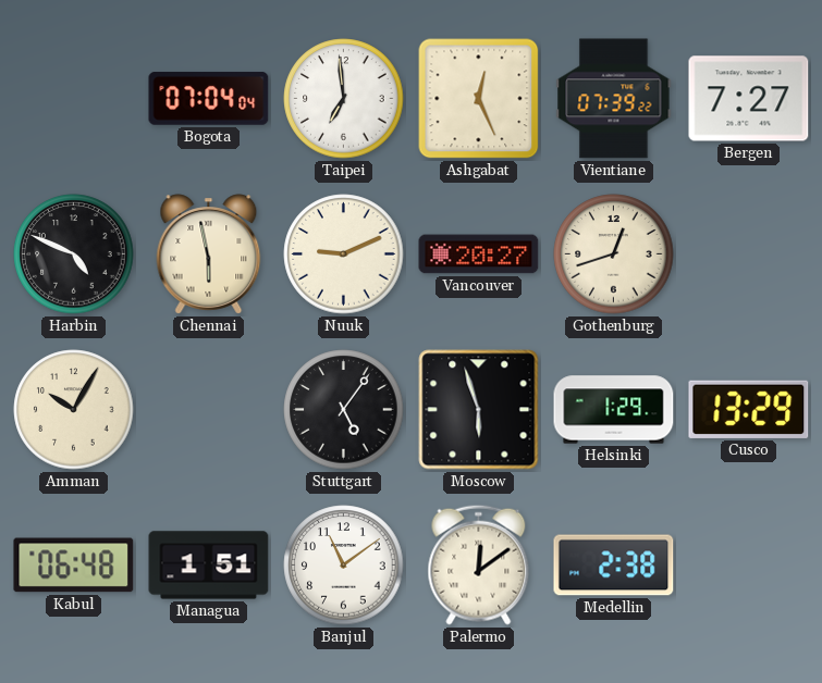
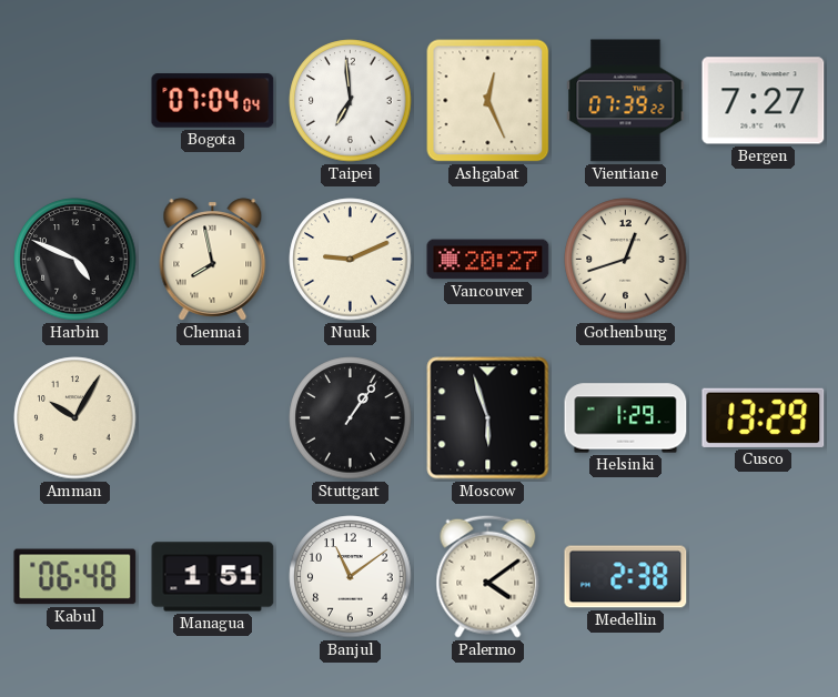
Chennai: 5:58 -> 7:58 (213, 260)
Stuttgart: 5:06 -> 1:06 (351, 418)
Palermo: 12:09 -> 4:09 (488, 576)
